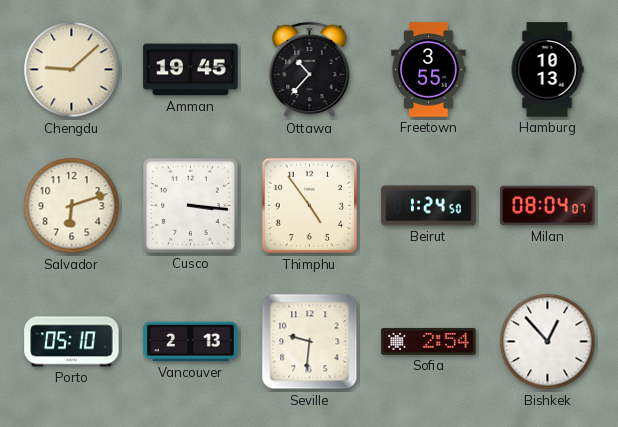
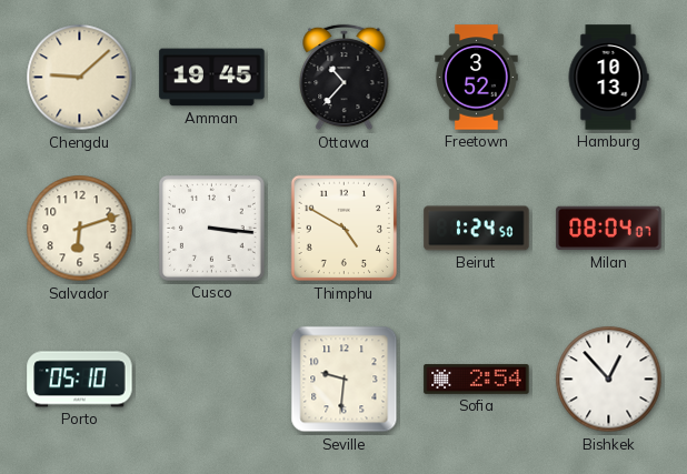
Freetown: 3:55 -> 3:52 (477, 78)
Thimphu: 4:54 -> 4:50 (345, 229)
Vancouver: 2:13 -> none (191, 342)
